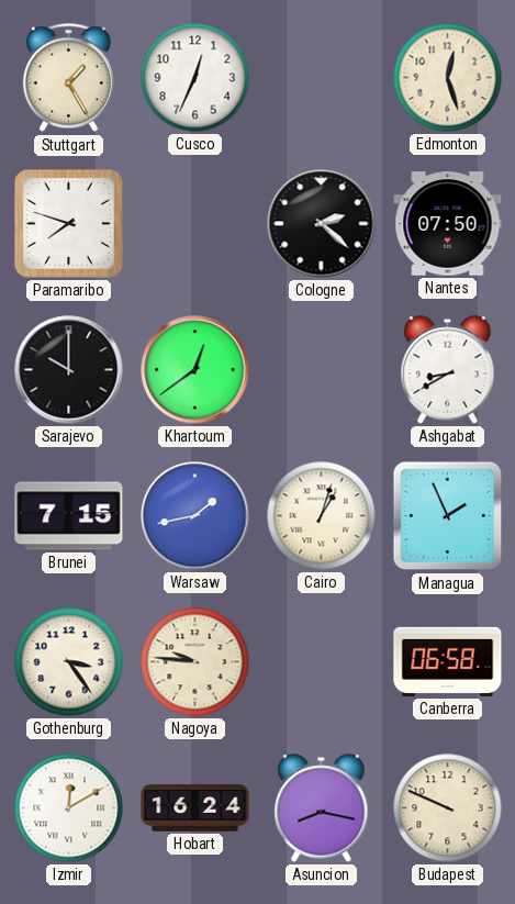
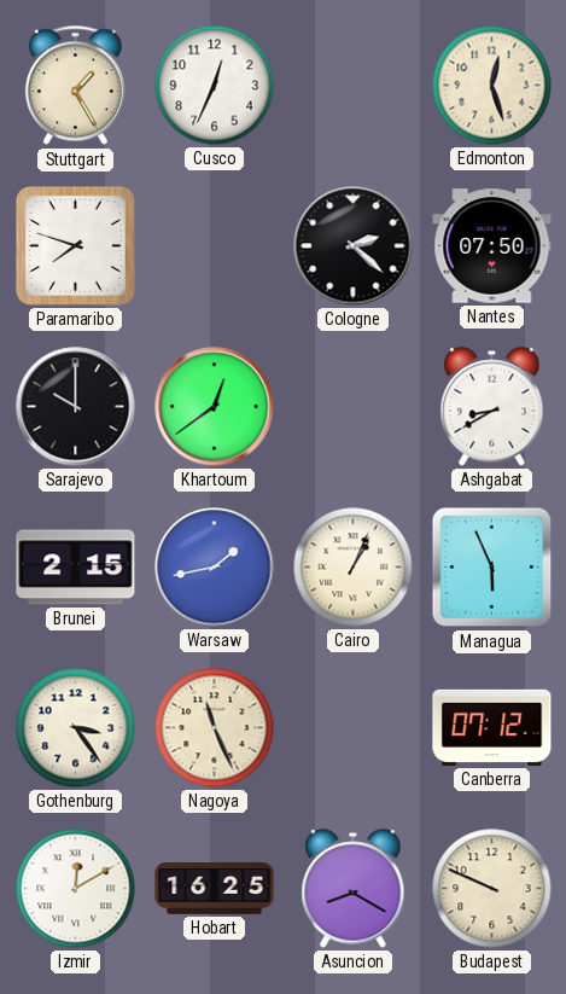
Brunei: 7:15 -> 2:15 (76, 568)
Cairo: 1:03 -> 1:04 (354, 568)
Managua: 1:56 -> 5:56 (492, 568)
Nagoya: 9:46 -> 11:26 (215, 728)
Canberra: 06:58 -> 07:12 (492, 727)
Hobart: 16:24 -> 16:25 (215, 889)
Asuncion: 8:17 -> 8:20 (354, 889)
